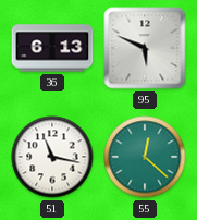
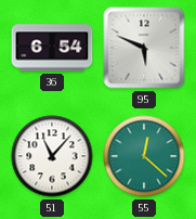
36: 6:13 -> 6:54 (52, 48)
51: 11:17 -> 11:07 (52, 156)
